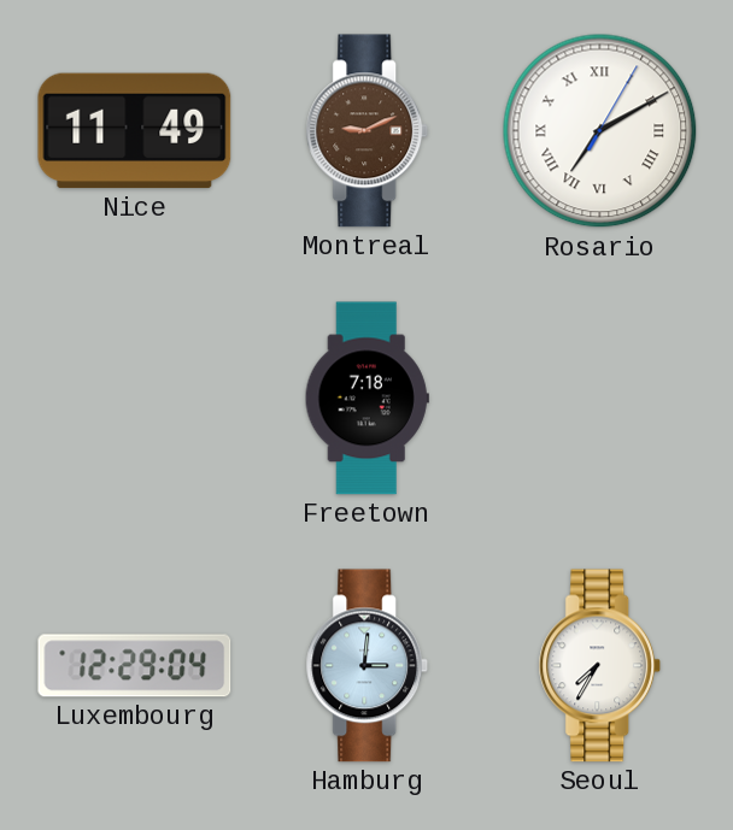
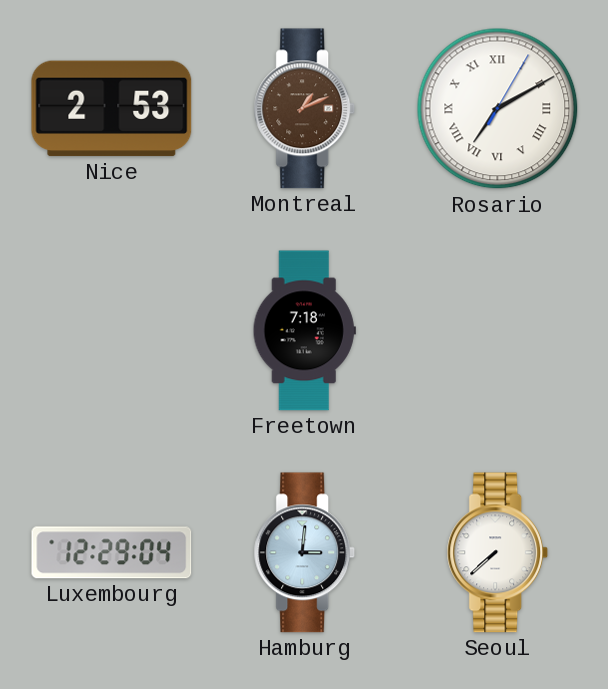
Nice: 11:49 -> 2:53 (112, 109)
Montreal: 9:11 -> 1:11 (305, 109)
Seoul: 7:35 -> 7:38 (498, 553)
